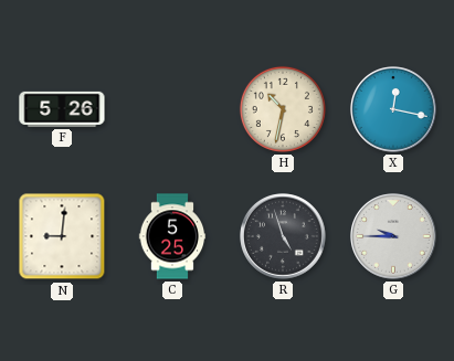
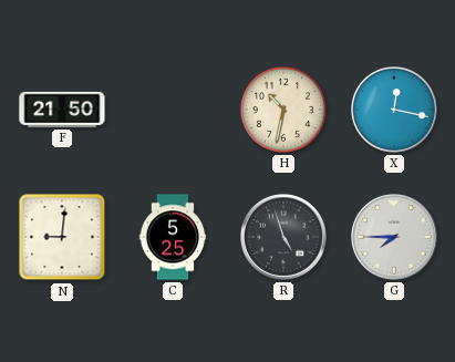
F: 5:26 -> 21:50 (62, 110)
G: 9:45 -> 7:45 (394, 237)
